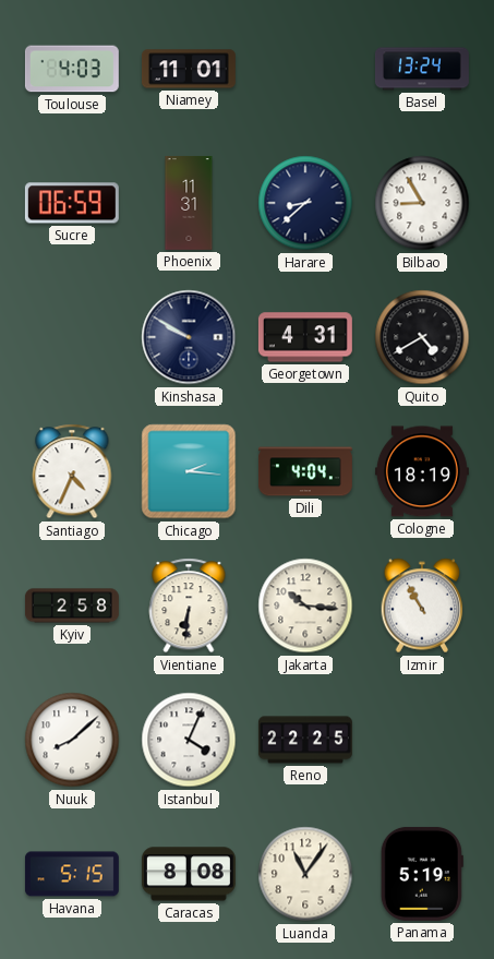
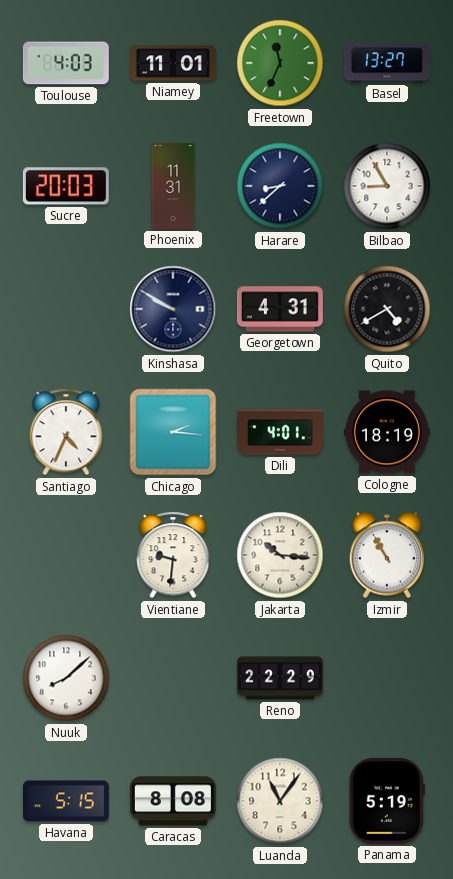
Freetown: none -> 11:34 (280, 63)
Basel: 13:24 -> 13:27 (387, 63)
Sucre: 06:59 -> 20:03 (66, 186)
Dili: 4:04 -> 4:01 (280, 432)
Kyiv: 2:58 -> none (72, 606)
Vientiane: 6:31 -> 9:31 (173, 555)
Istanbul: 4:04 -> none (189, 740)
Reno: 22:25 -> 22:29 (280, 678)
